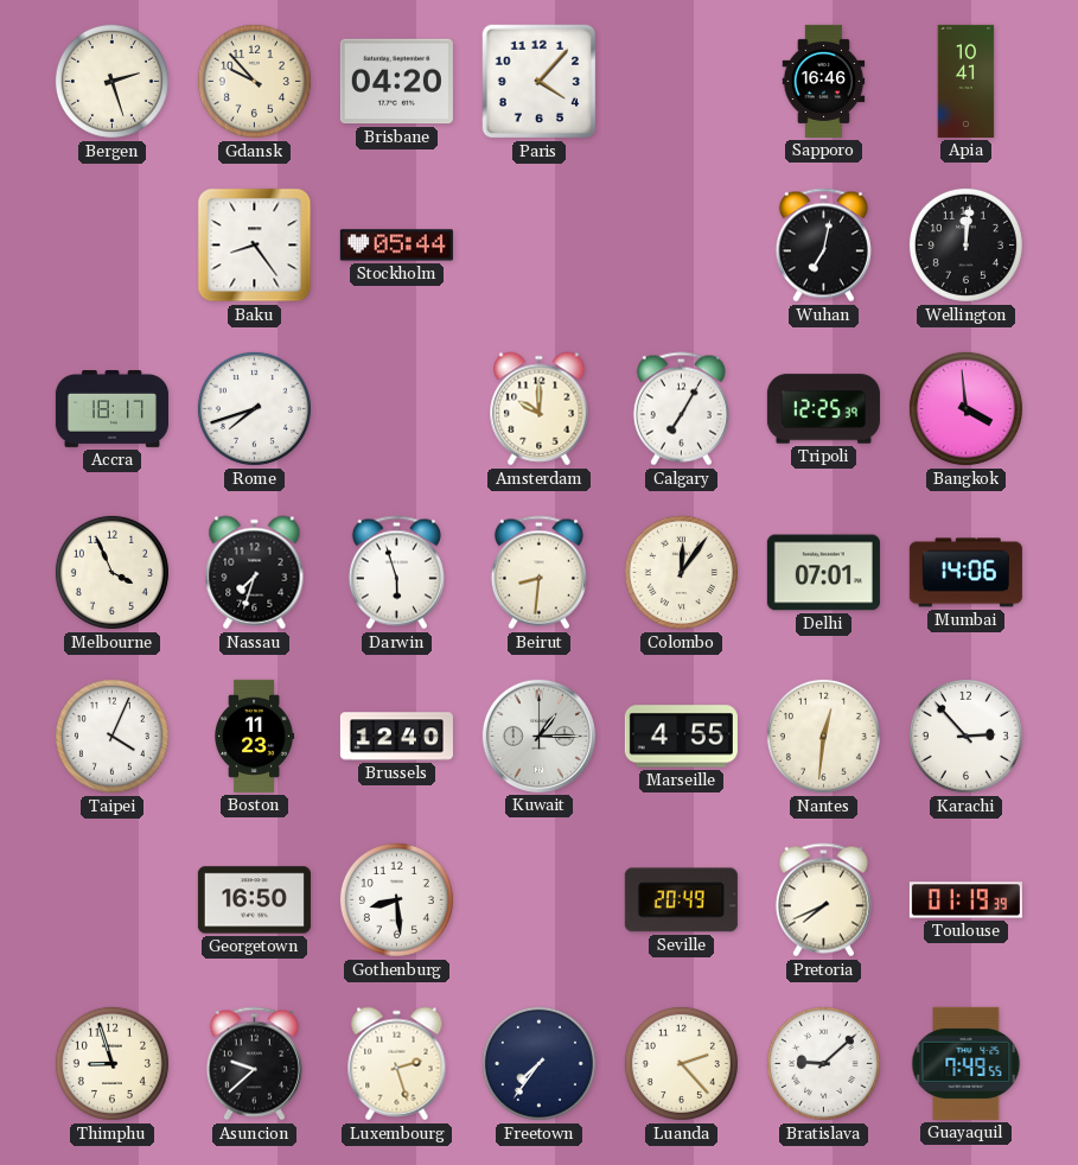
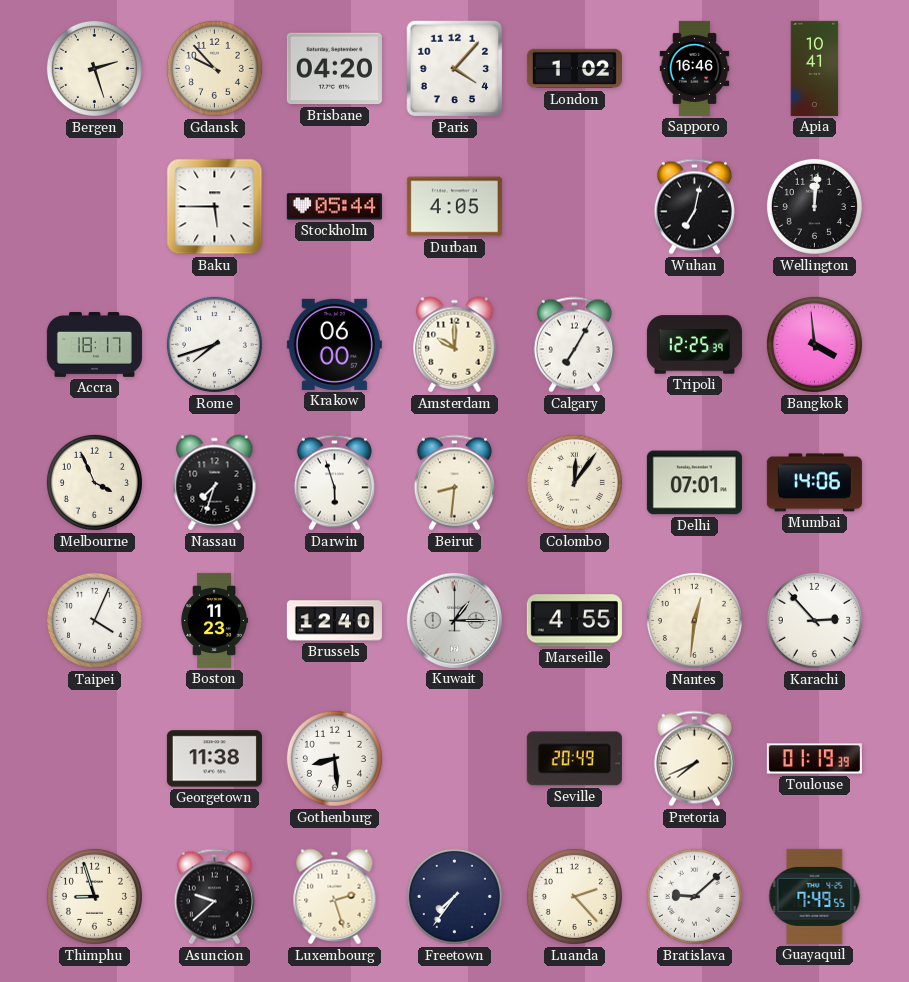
London: none -> 1:02 (574, 69)
Baku: 8:24 -> 5:45 (215, 207)
Durban: none -> 4:05 (454, 207)
Krakow: none -> 06:00 (334, 344)
Georgetown: 16:50 -> 11:38 (214, 759)
